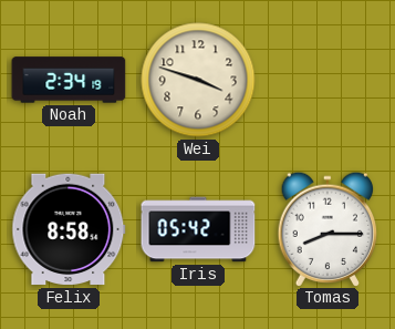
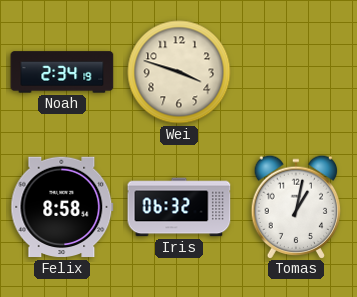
Iris: 05:42 -> 06:32 (179, 207)
Tomas: 8:15 -> 1:02 (296, 206)
